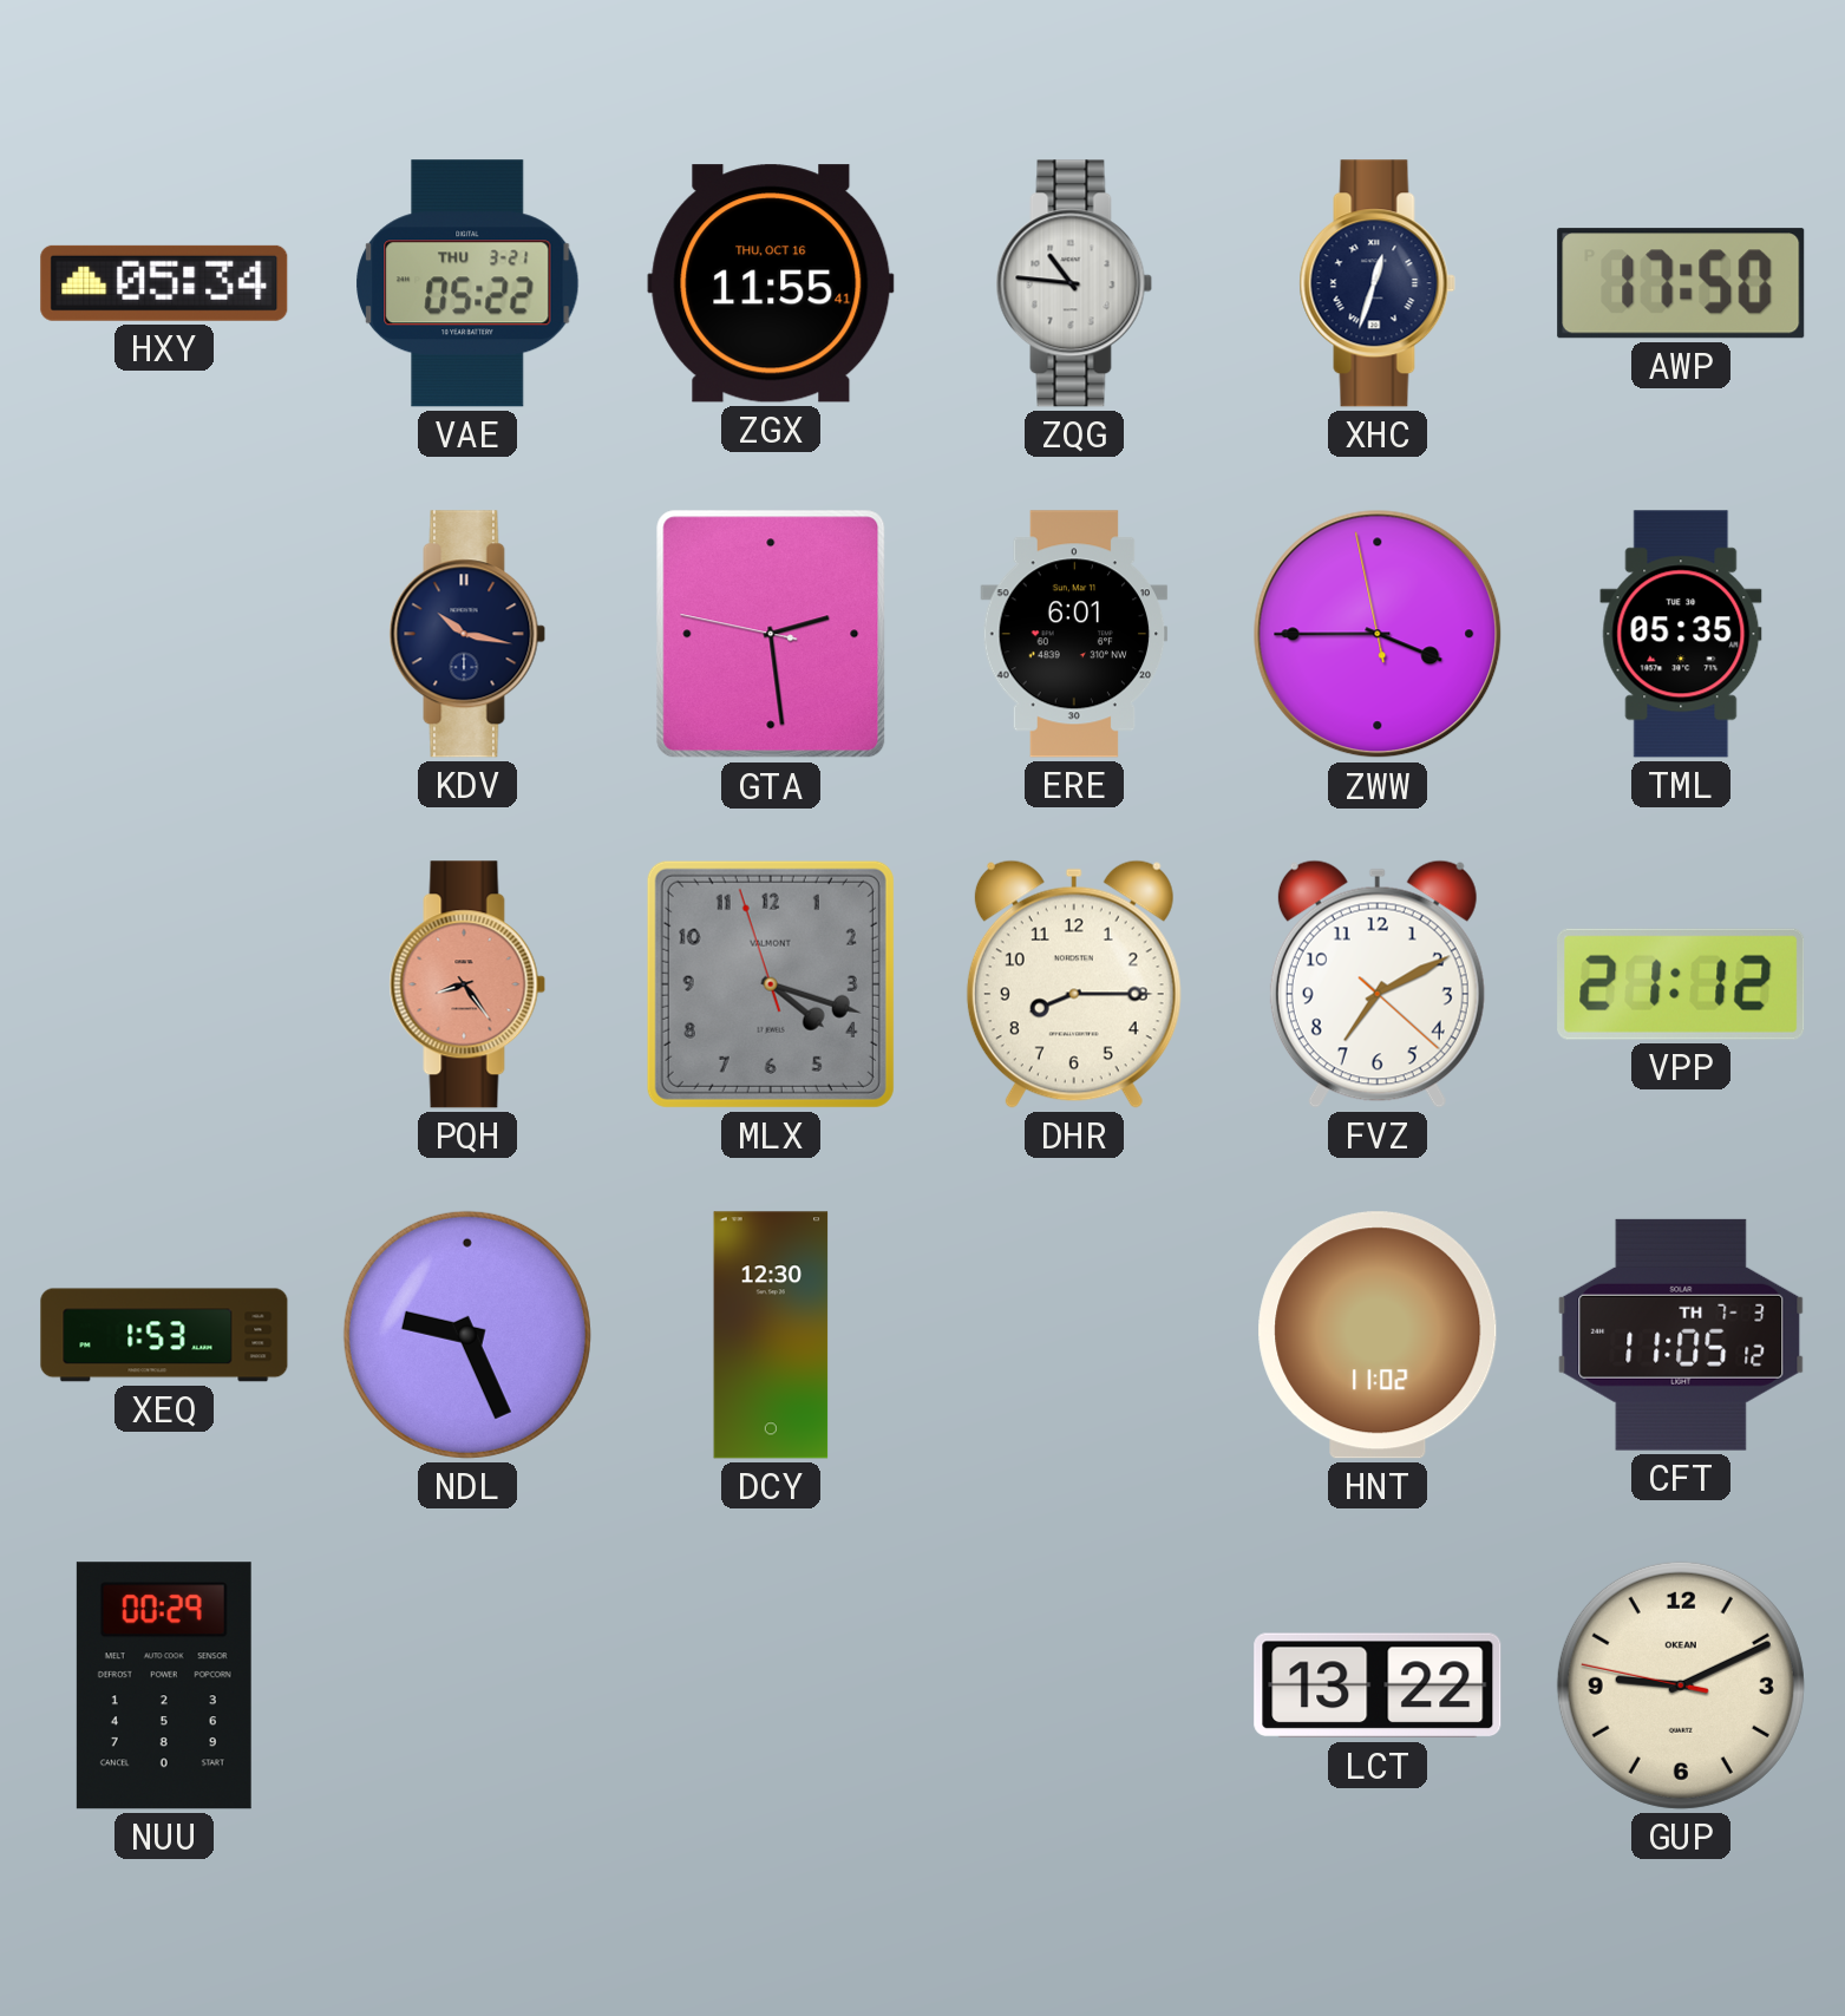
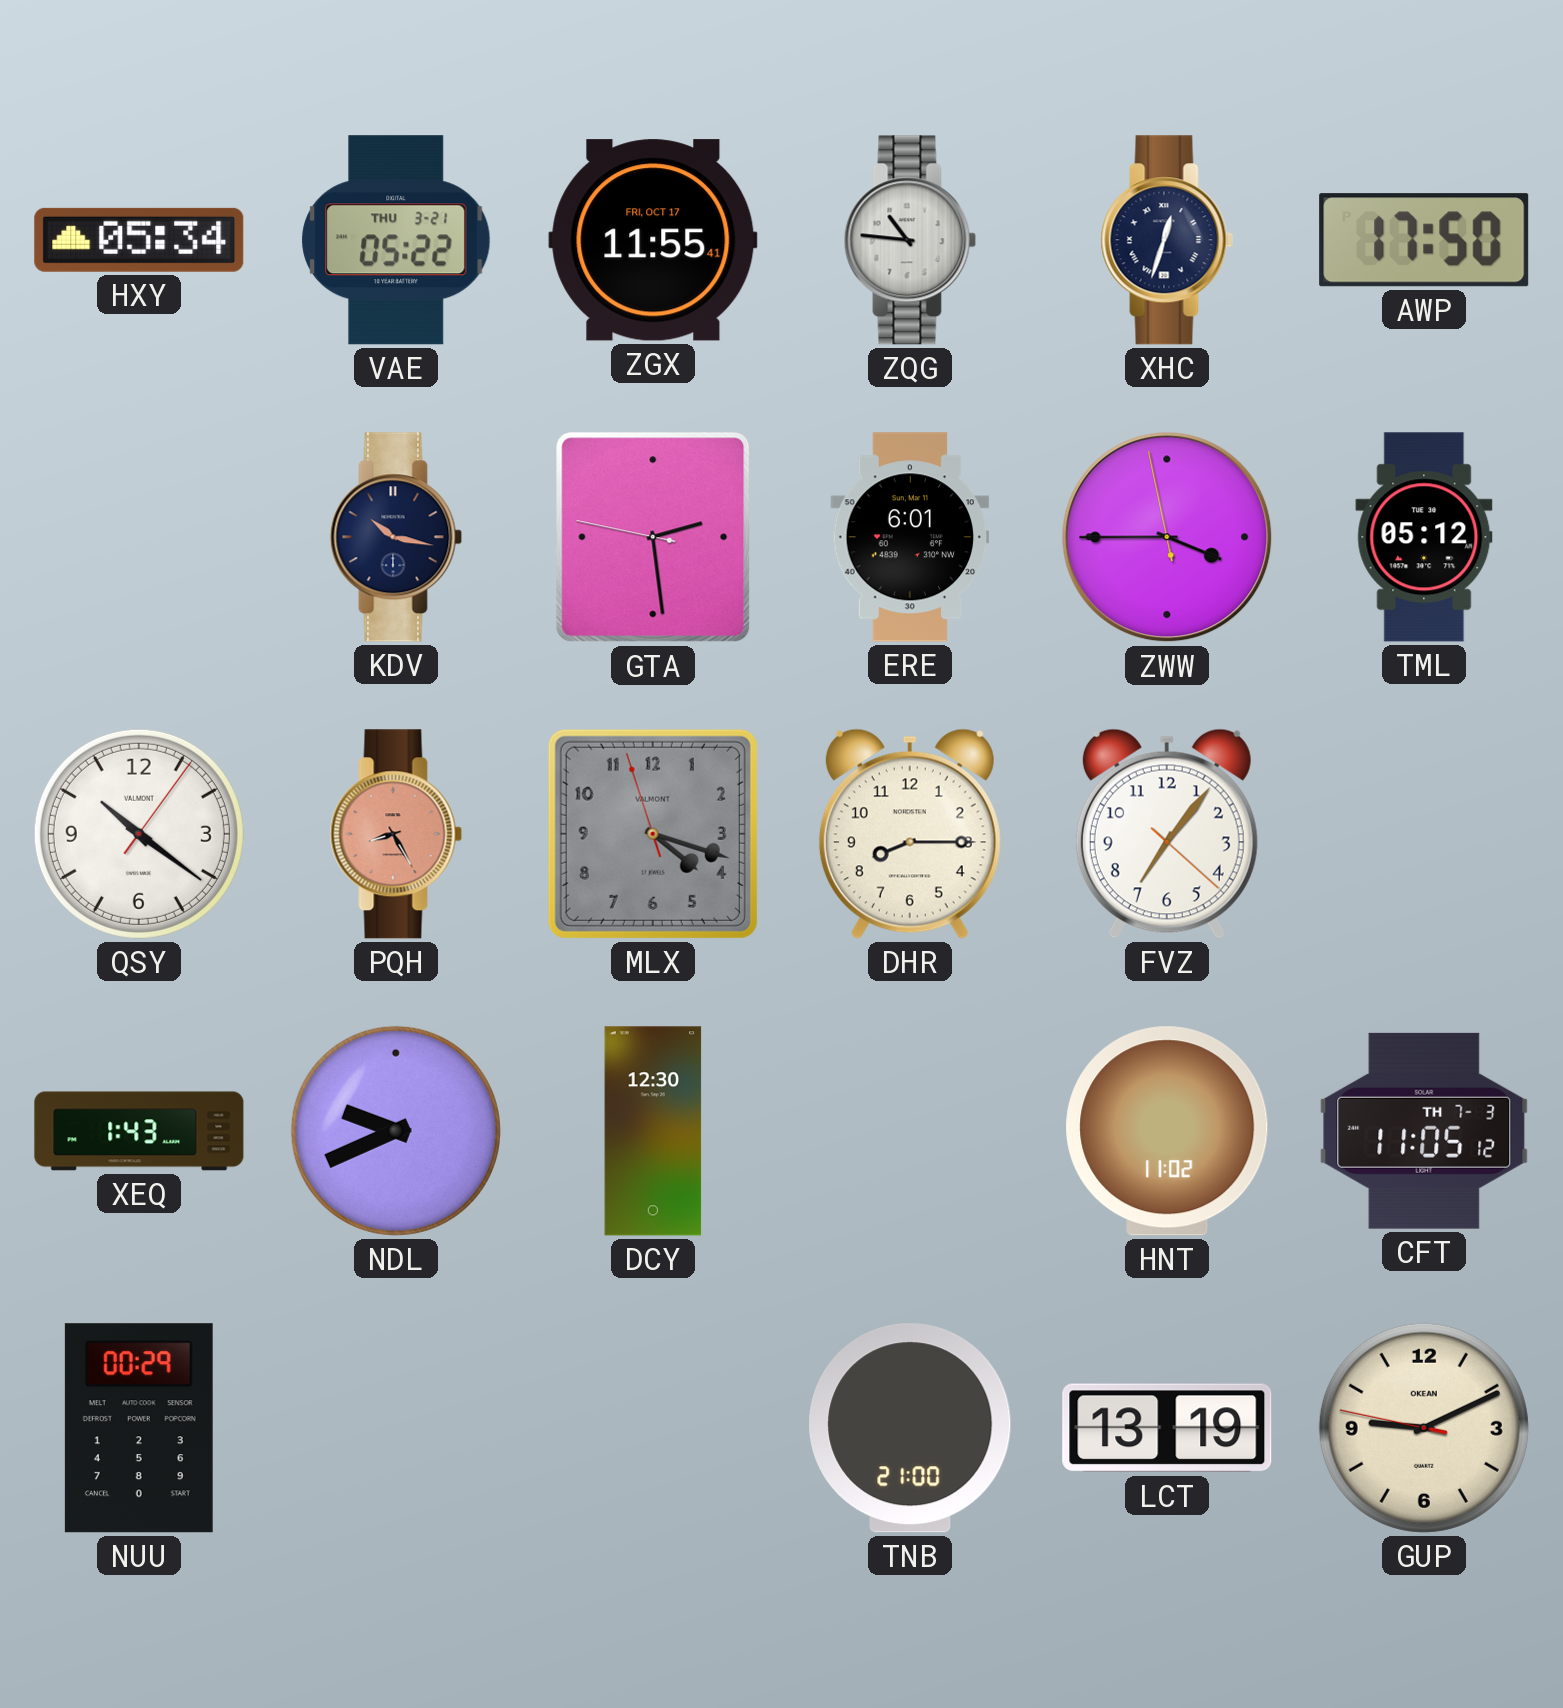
ZGX date: THU, OCT 16 -> FRI, OCT 17 (653, 240)
TML: 05:35 -> 05:12 (1424, 537)
QSY: none -> 10:21 (139, 834)
PQH: 8:24 -> 8:25 (396, 834)
FVZ: 7:10 -> 7:06 (1167, 834)
VPP: 21:12 -> none (1681, 984)
XEQ: 1:53 -> 1:43 (139, 1131)
NDL: 9:26 -> 9:41 (396, 1131)
TNB: none -> 21:00 (910, 1428)
LCT: 13:22 -> 13:19 (1167, 1428)
